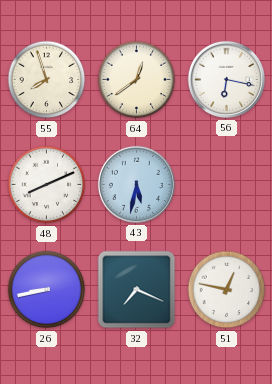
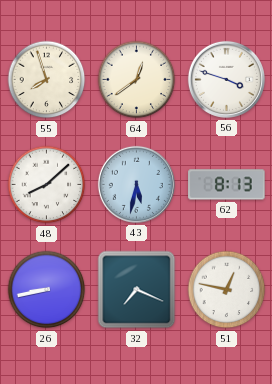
56: 6:17 -> 3:48 (226, 79)
48: 8:11 -> 8:08 (47, 185)
62: none -> 8:13 (227, 185)
